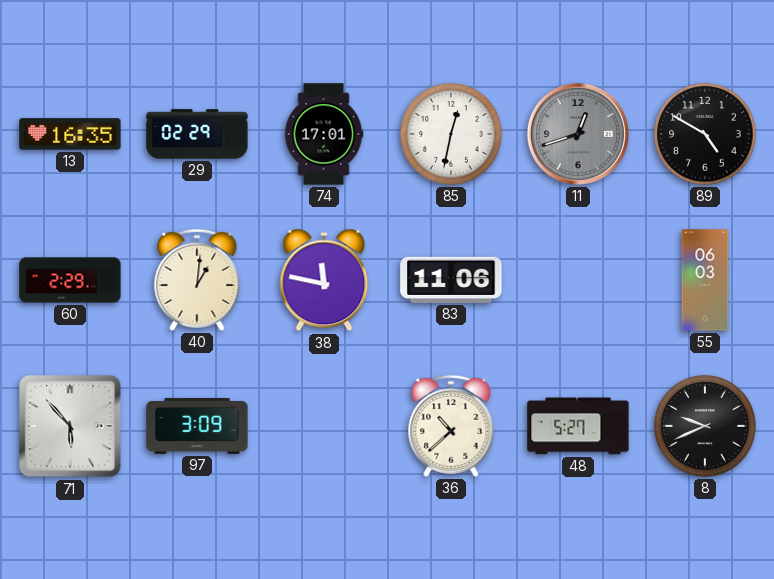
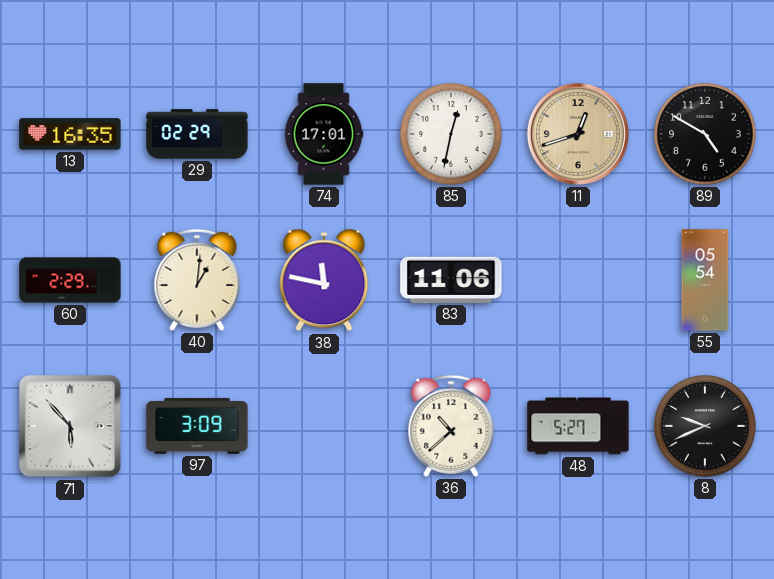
11 dial: grey -> champagne (578, 134)
55: 06:03 -> 05:54 (705, 280)
